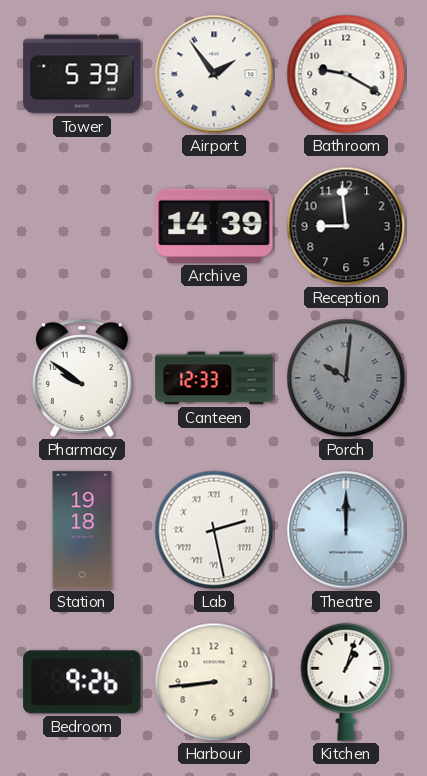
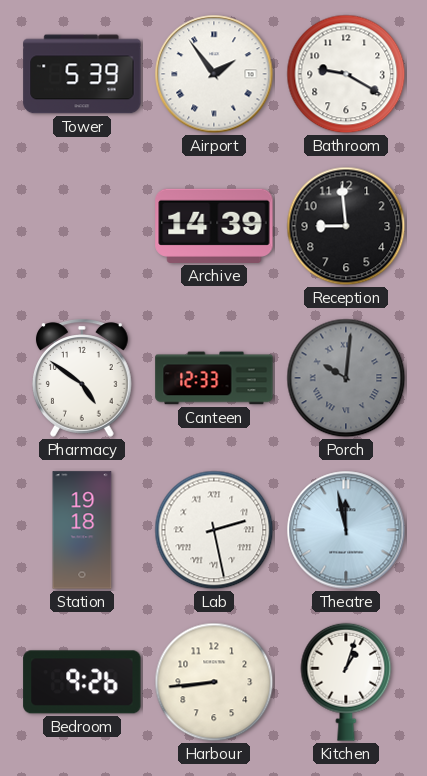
Pharmacy: 9:51 -> 4:51 (82, 378)
Theatre: 12:00 -> 11:58 (346, 530)
